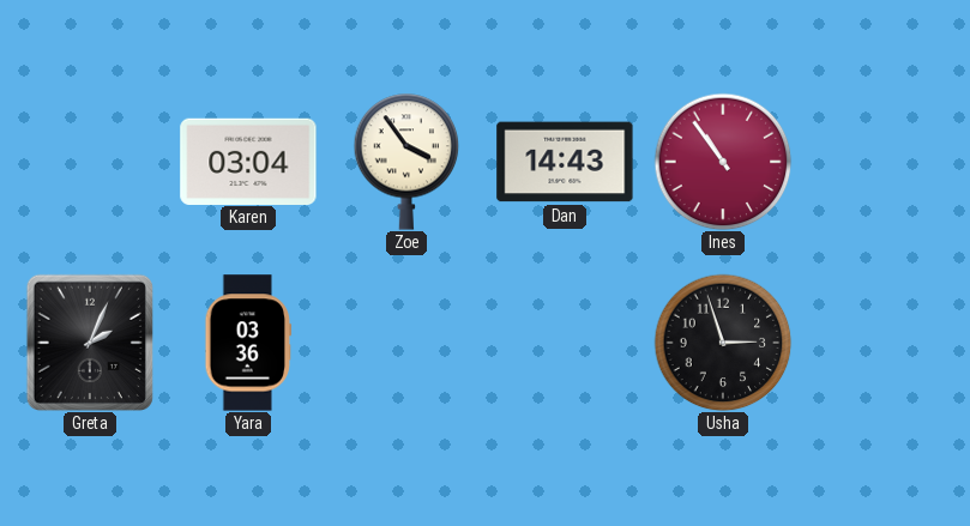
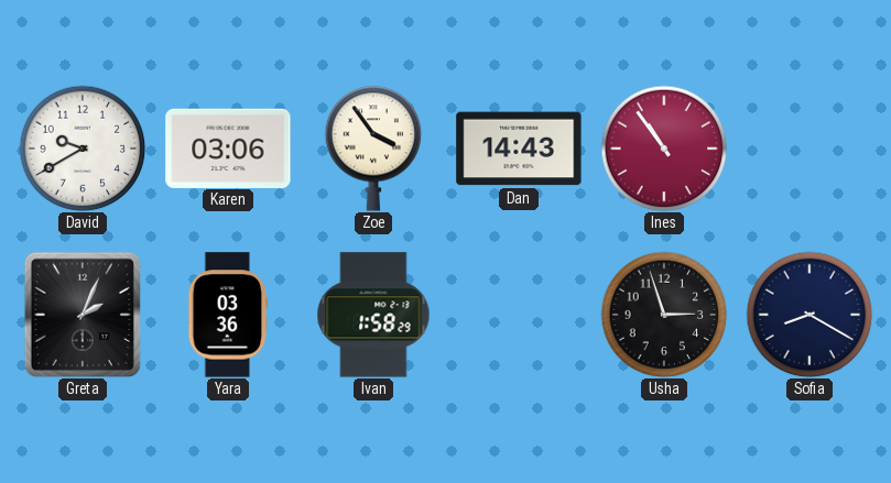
David: none -> 9:40 (83, 149)
Karen: 03:04 -> 03:06 (228, 147)
Ivan: none -> 1:58 (373, 315)
Sofia: none -> 8:20 (809, 315)
